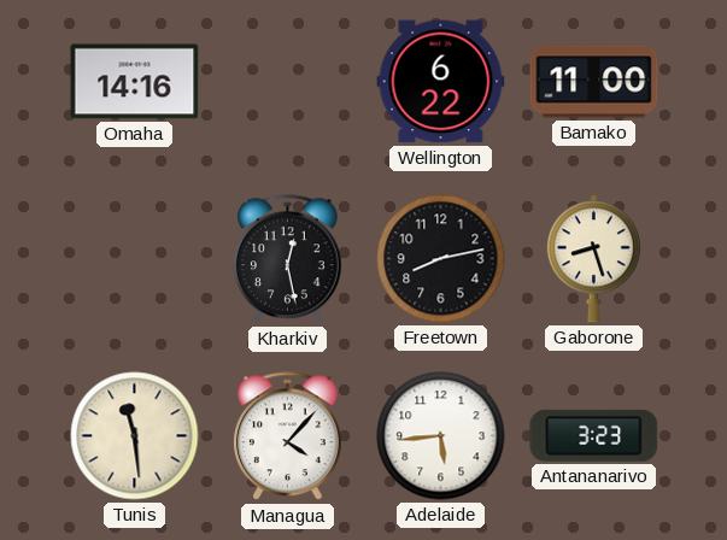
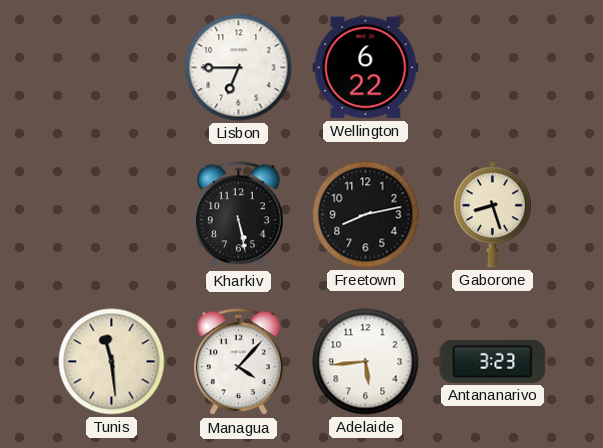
Omaha: 14:16 -> none (135, 82)
Lisbon: none -> 6:45 (239, 68)
Bamako: 11:00 -> none (594, 82)
Kharkiv: 12:28 -> 5:28 (239, 215)
